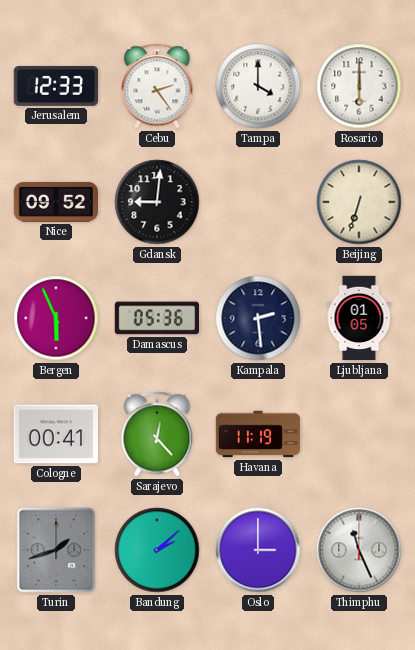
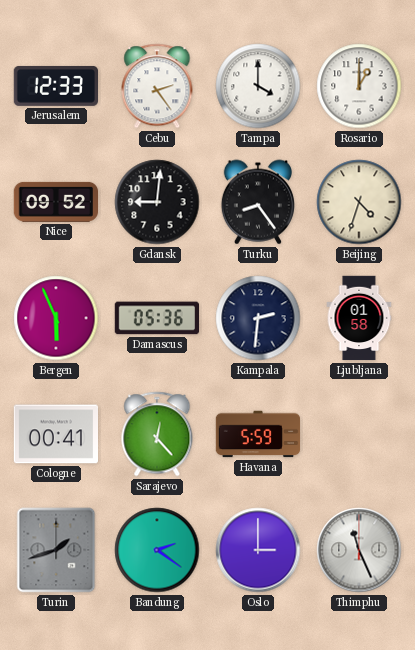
Rosario: 6:00 -> 1:00 (359, 86)
Turku: none -> 8:24 (257, 202)
Beijing: 6:33 -> 4:33 (359, 202)
Kampala: 2:29 -> 2:31 (258, 318)
Ljubljana: 01:05 -> 01:58 (359, 318)
Havana: 11:19 -> 5:59 (258, 434)
Bandung: 2:08 -> 2:21 (157, 550)
